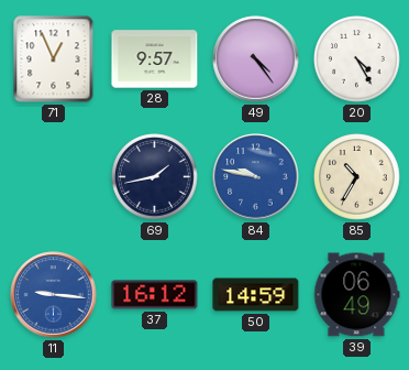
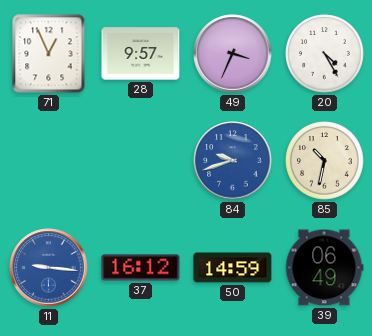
49: 4:24 -> 3:34 (233, 54)
69: 1:43 -> none (155, 177)
84: 9:47 -> 9:42 (233, 161)
85: 10:35 -> 10:32 (325, 161)
